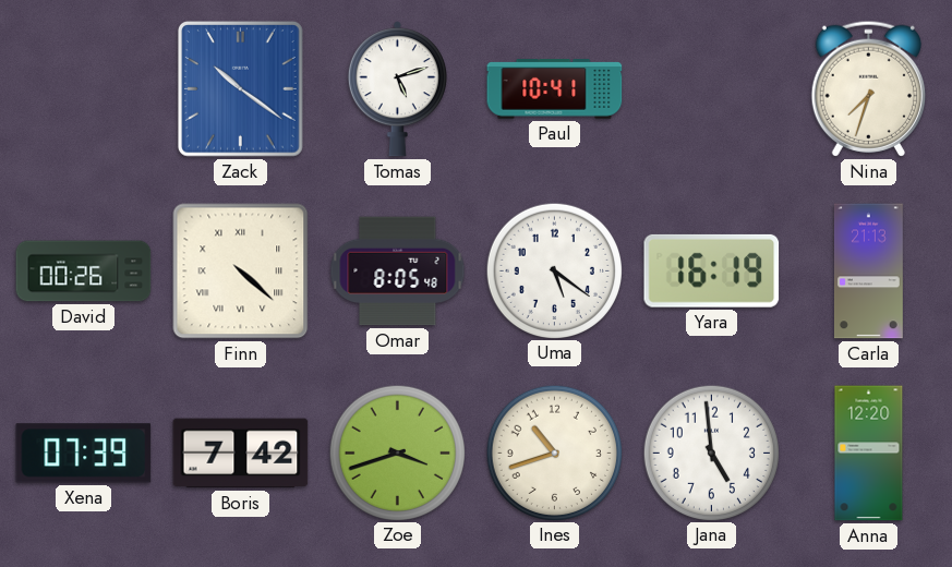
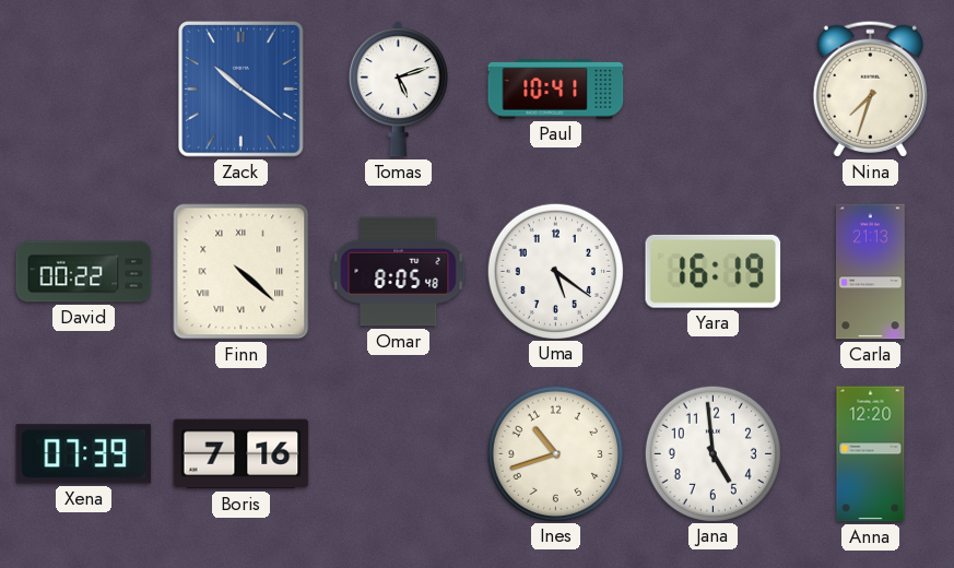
David: 00:26 -> 00:22 (84, 272)
Boris: 7:42 -> 7:16 (242, 454)
Zoe: 3:42 -> none (397, 453)
